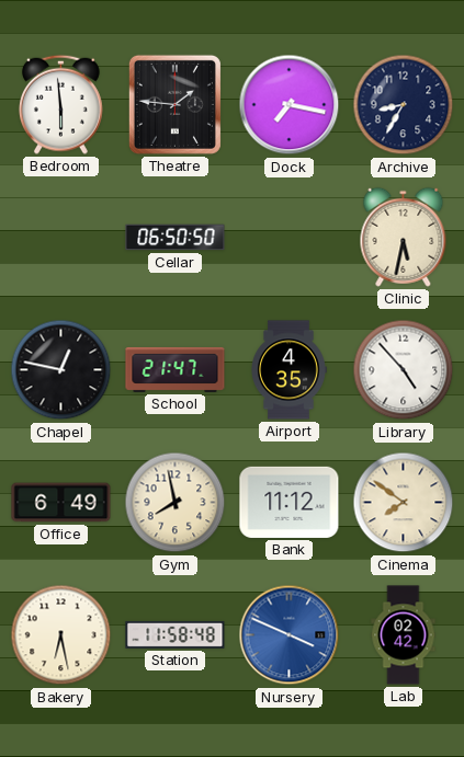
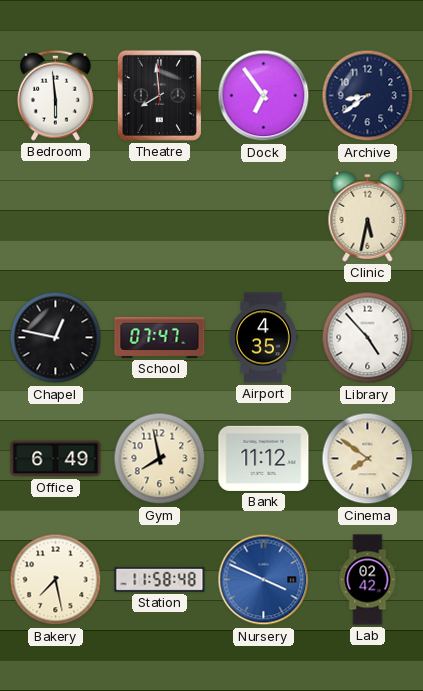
Theatre: 1:46 -> 7:59 (159, 95)
Dock: 7:17 -> 6:54 (264, 96)
Archive: 8:35 -> 8:39 (368, 96)
Cellar: 06:50 -> none (176, 238)
School: 21:47 -> 07:47 (160, 337)
Bakery: 6:28 -> 7:28 (56, 580)
